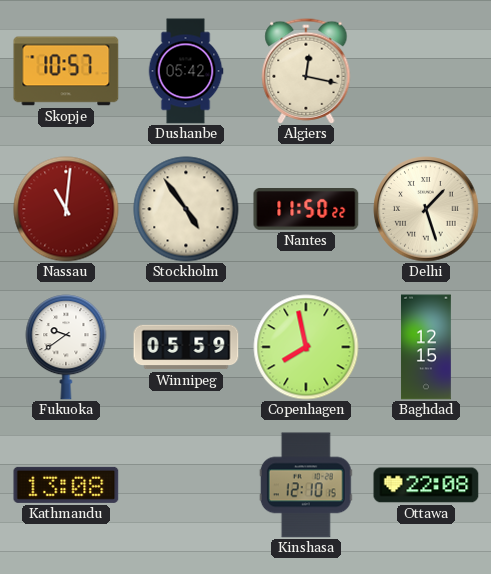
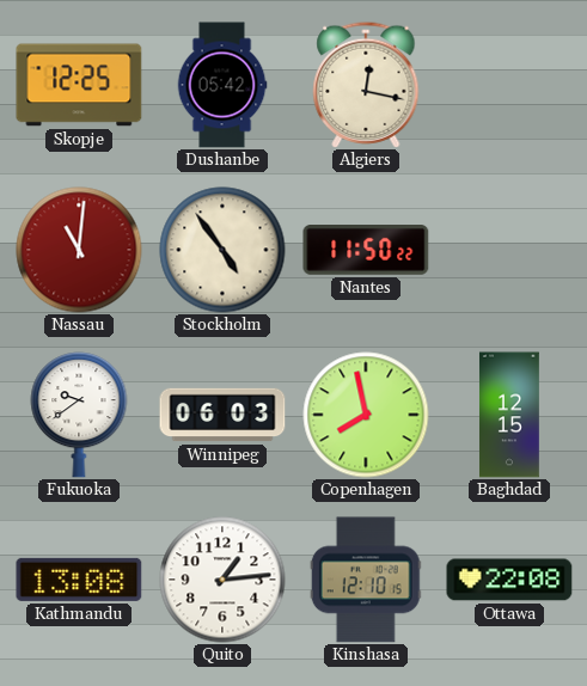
Skopje: 10:57 -> 12:25 (79, 85)
Delhi: 1:27 -> none (426, 209)
Winnipeg: 05:59 -> 06:03 (222, 415)
Quito: none -> 1:14 (222, 580)
